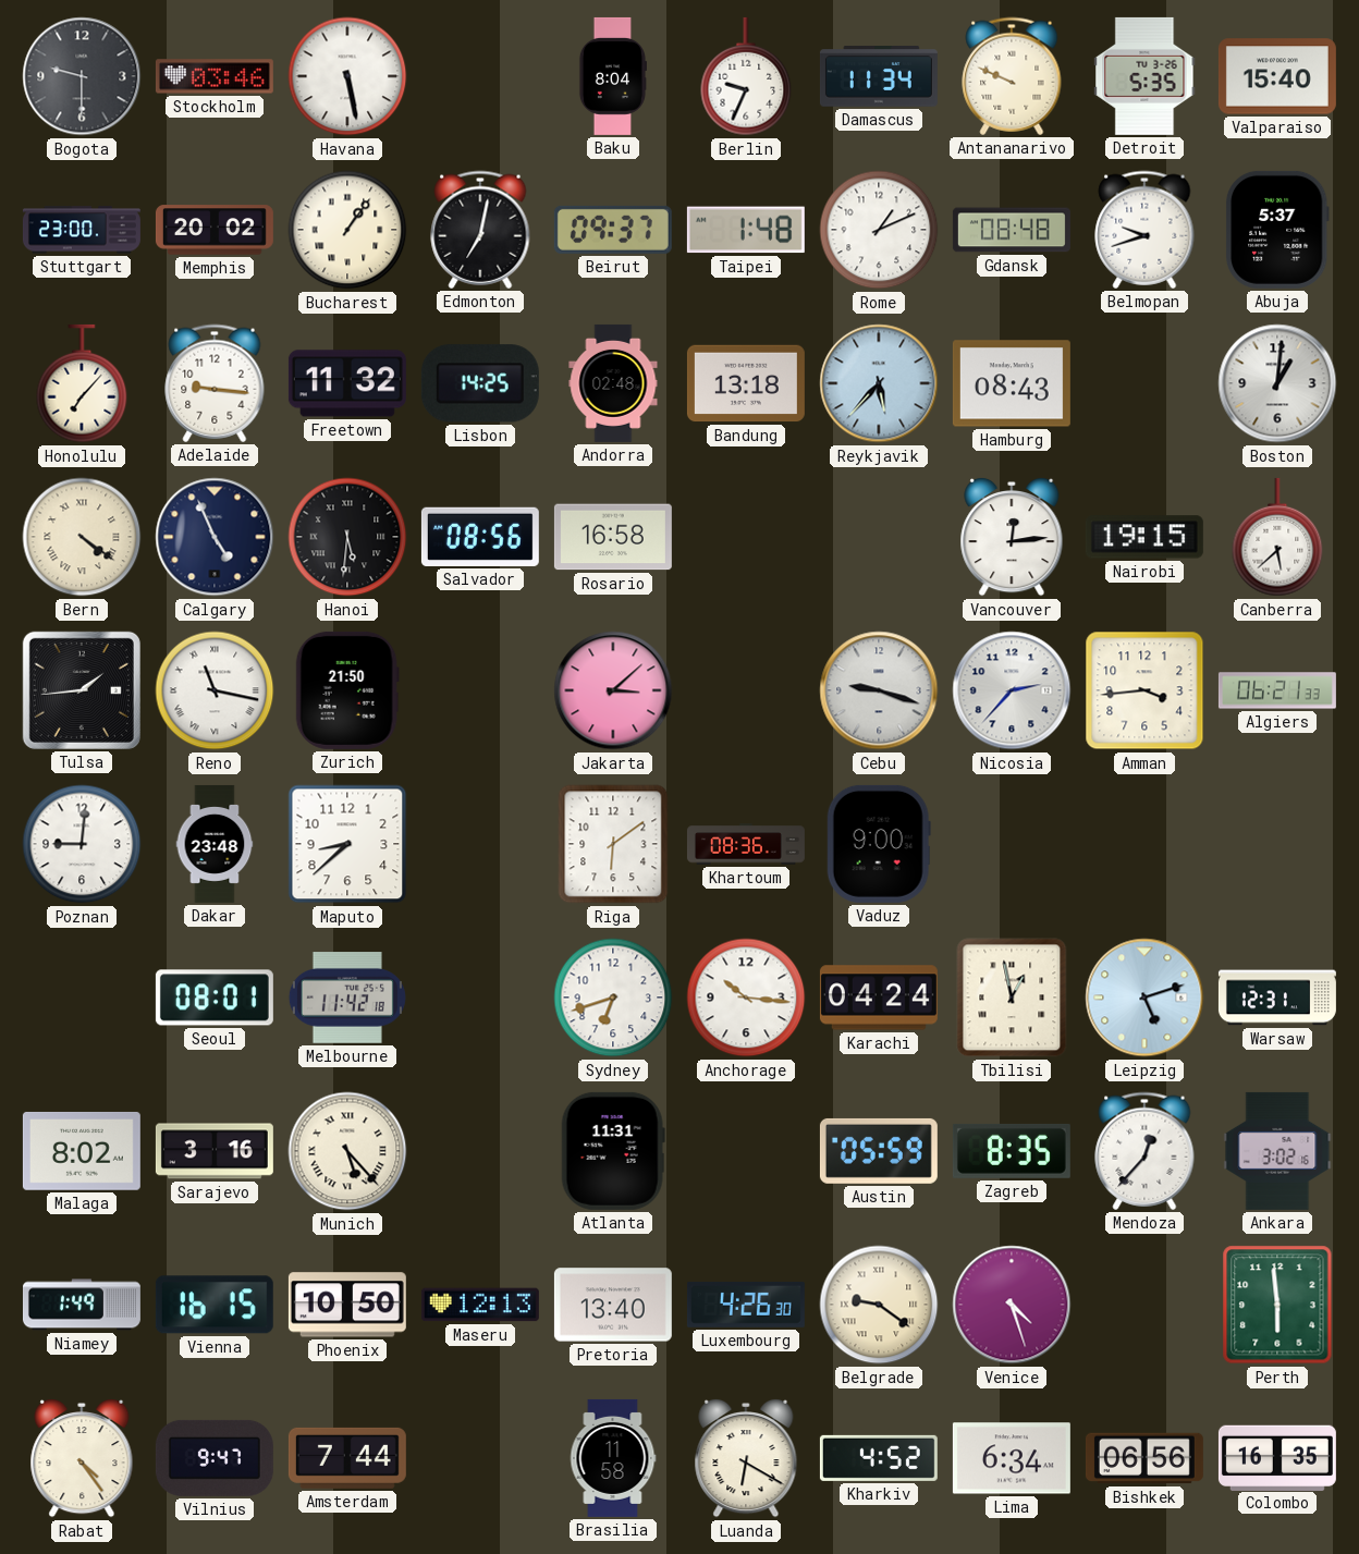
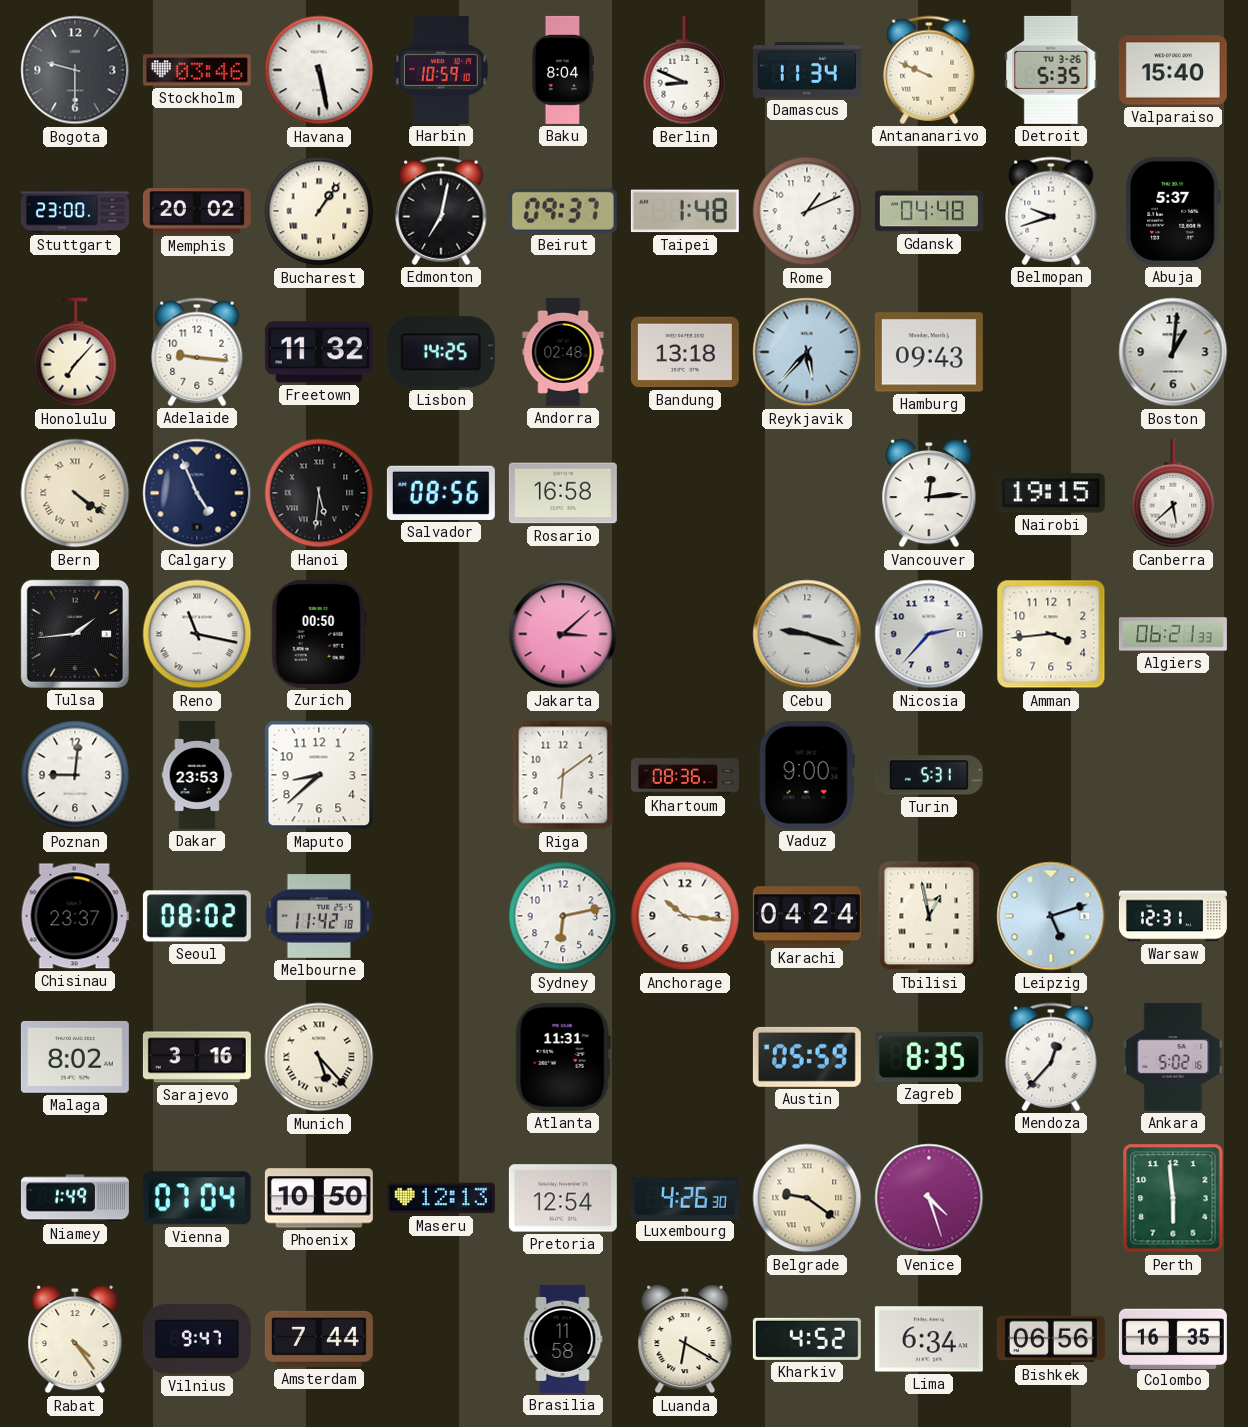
Harbin: none -> 10:59 (441, 70)
Berlin: 9:34 -> 8:49 (685, 70)
Gdansk: 08:48 -> 04:48 (929, 211)
Hamburg: 08:43 -> 09:43 (929, 352)
Zurich: 21:50 -> 00:50 (319, 634)
Dakar: 23:48 -> 23:53 (197, 775)
Turin: none -> 5:31 (929, 775)
Chisinau: none -> 23:37 (75, 916)
Seoul: 08:01 -> 08:02 (197, 916)
Sydney: 6:42 -> 6:13 (563, 916)
Ankara: 3:02 -> 5:02 (1173, 1057)
Vienna: 16:15 -> 07:04 (197, 1198)
Pretoria: 13:40 -> 12:54 (563, 1198)
